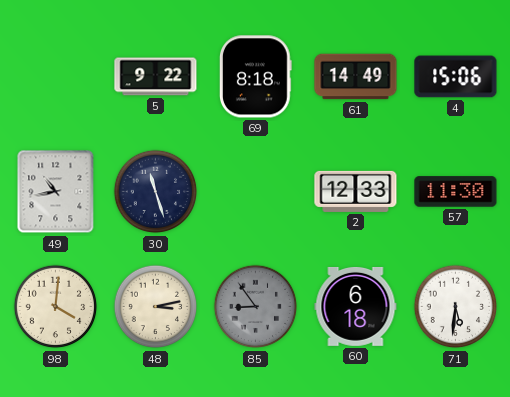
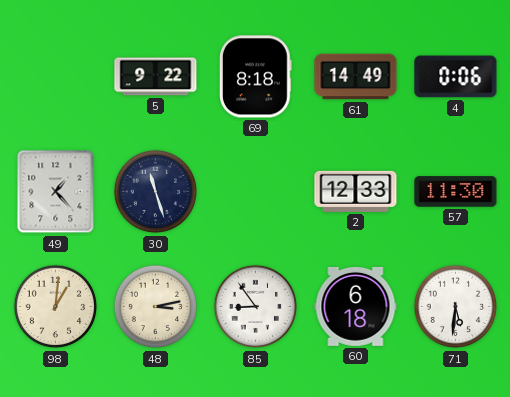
4: 15:06 -> 0:06 (456, 77)
49: 10:43 -> 1:23 (56, 192)
98: 4:01 -> 1:01 (56, 307)
85 dial: grey -> white (256, 307)
